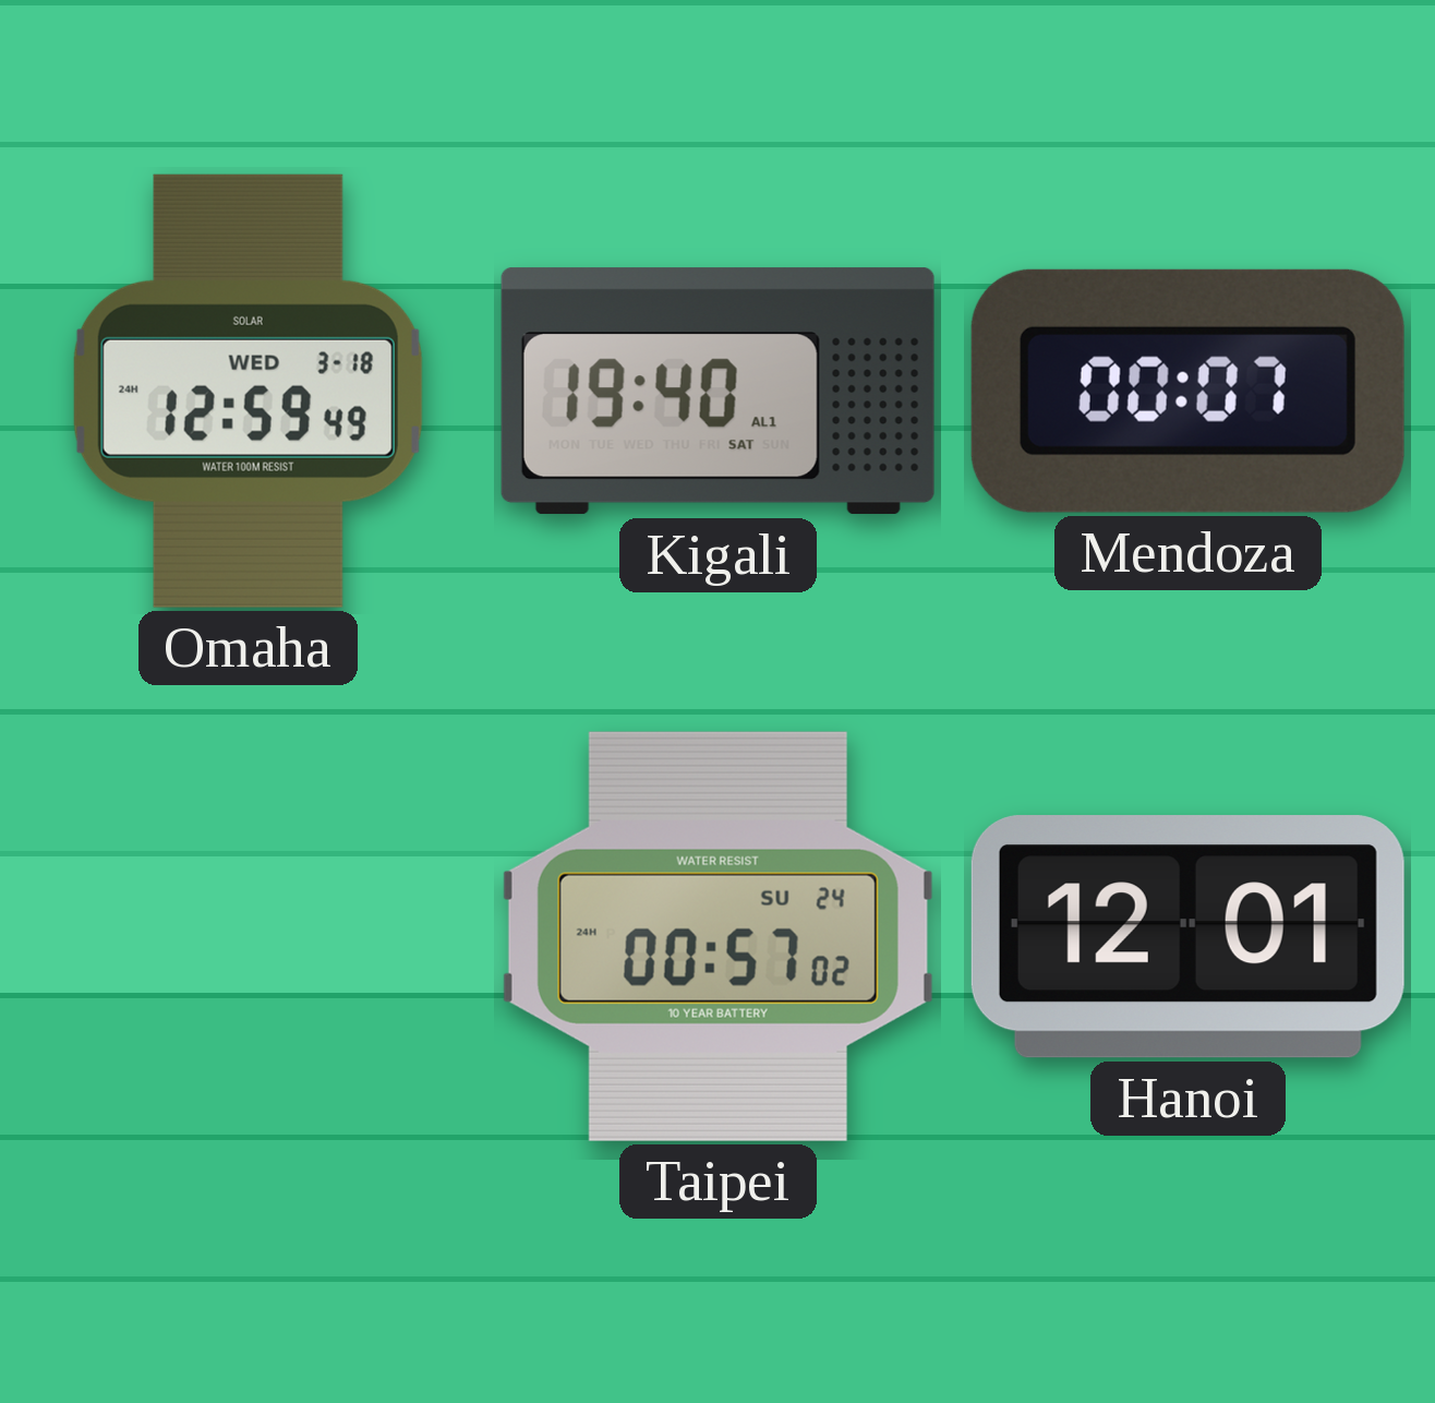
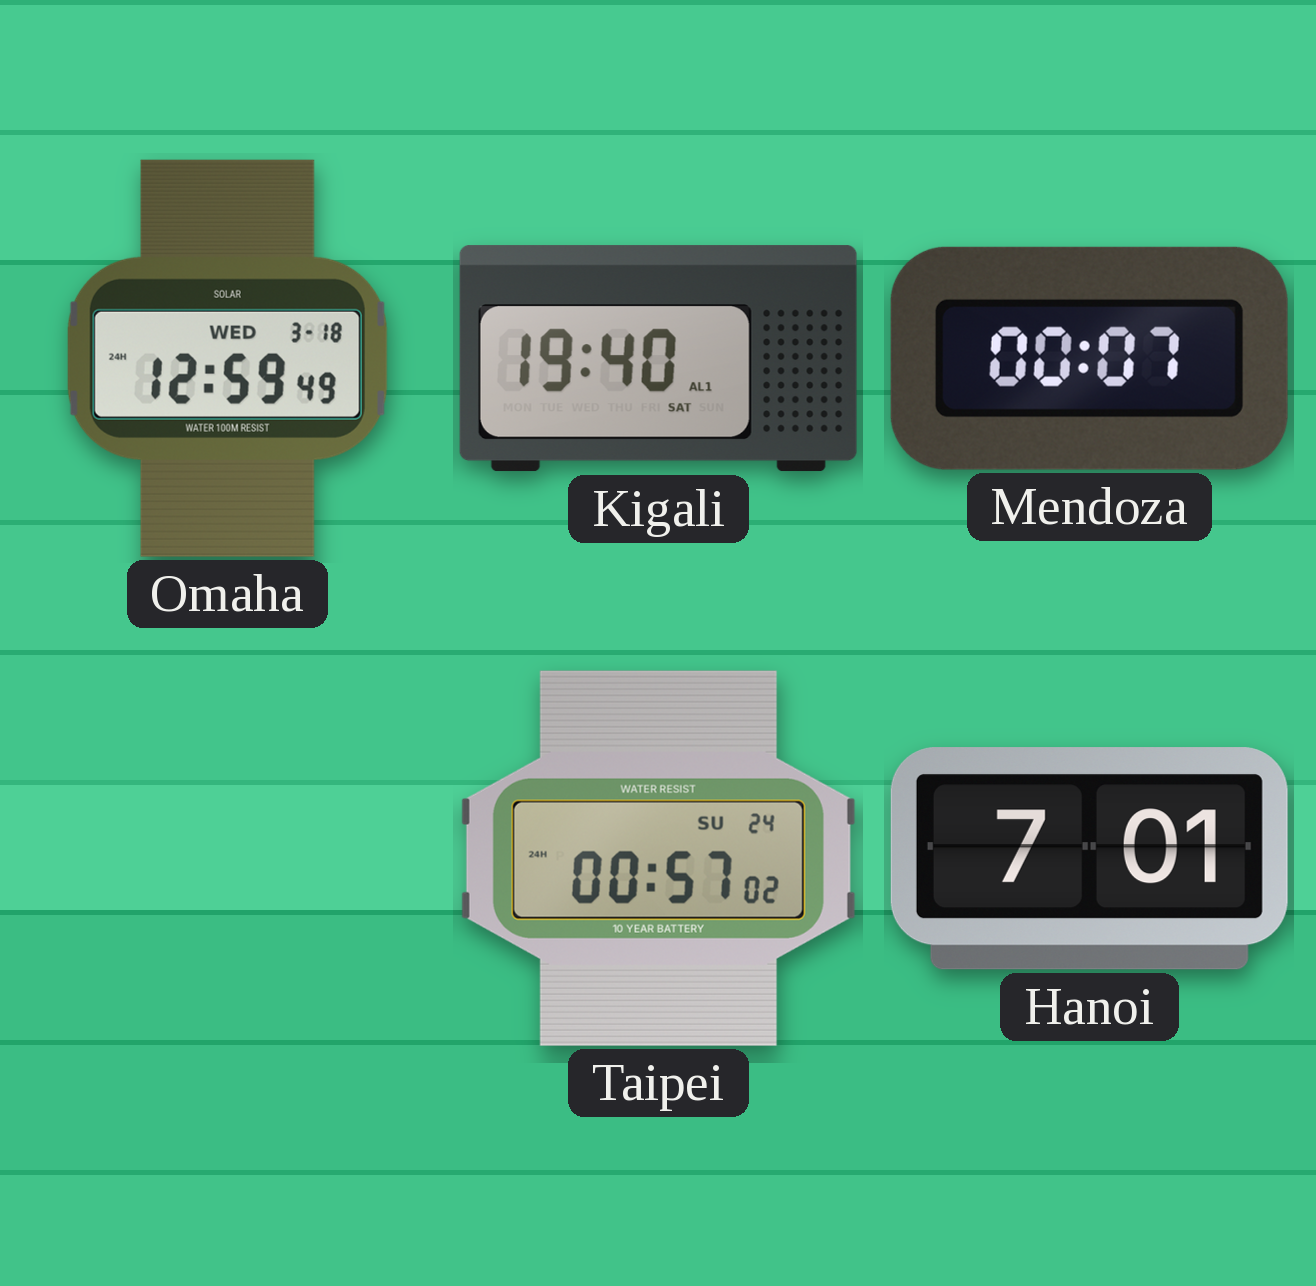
Hanoi: 12:01 -> 7:01 (1089, 859)
